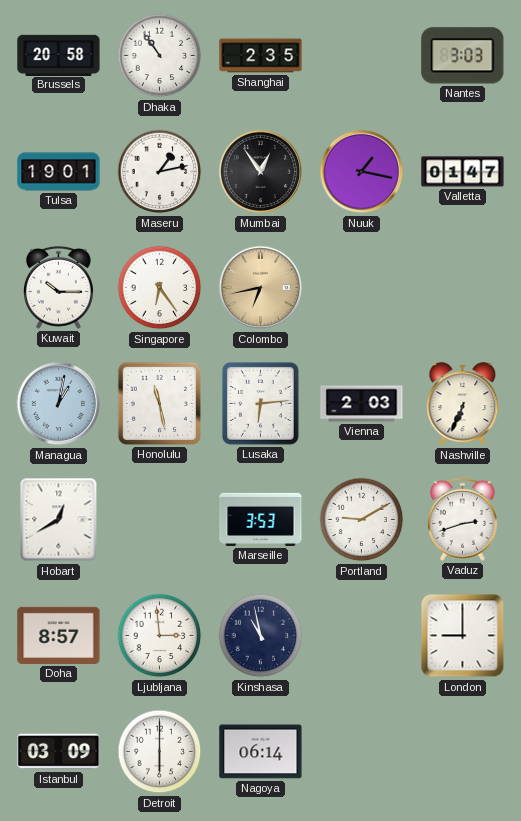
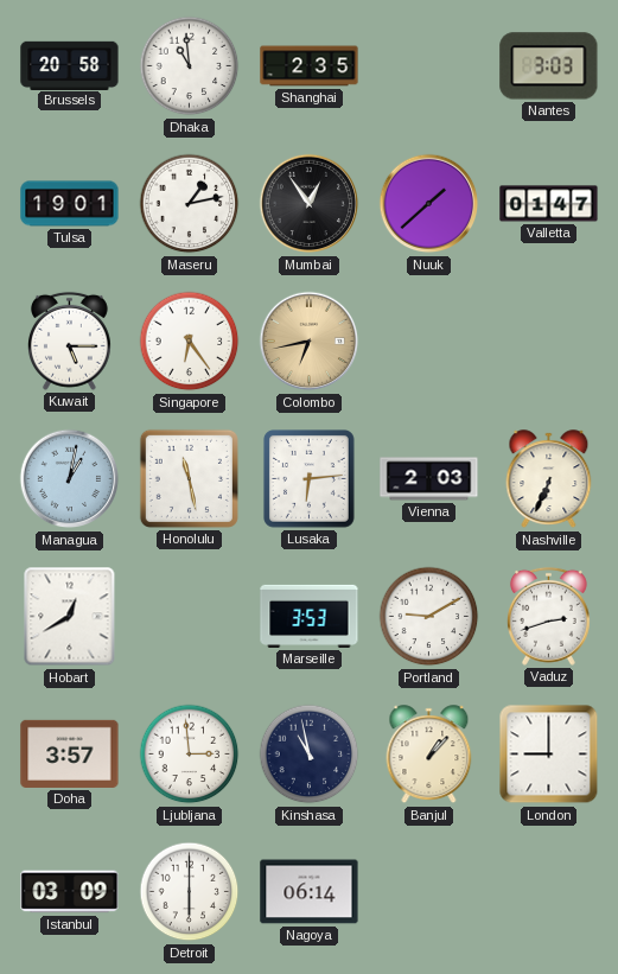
Dhaka: 10:54 -> 10:59 (190, 66)
Nuuk: 1:17 -> 1:38 (429, 204)
Kuwait: 10:15 -> 5:15 (69, 340)
Doha: 8:57 -> 3:57 (70, 753)
Banjul: none -> 1:07 (429, 755)
